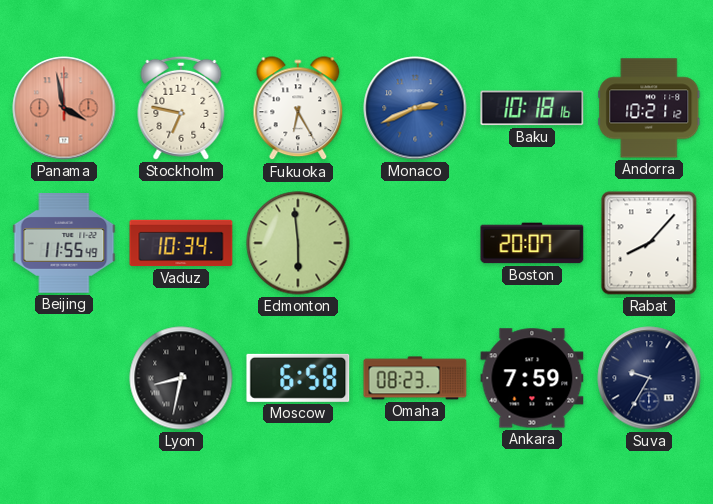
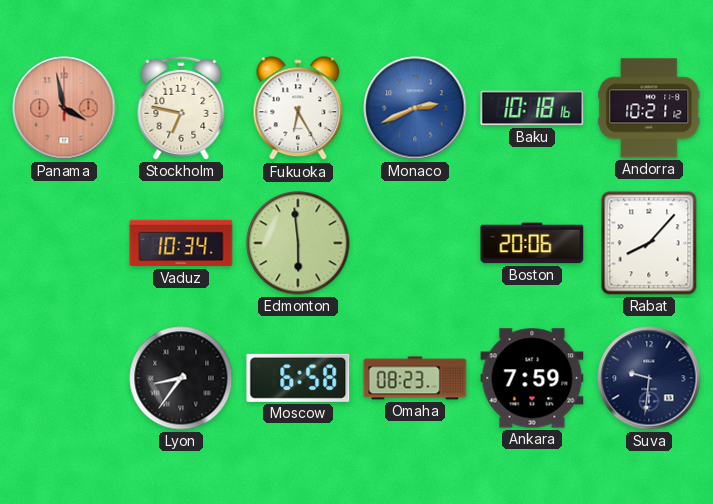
Beijing: 11:55 -> none (64, 244)
Boston: 20:07 -> 20:06 (532, 243)
Lyon: 8:32 -> 8:36 (181, 378)
Suva: 9:35 -> 9:31 (649, 378)
